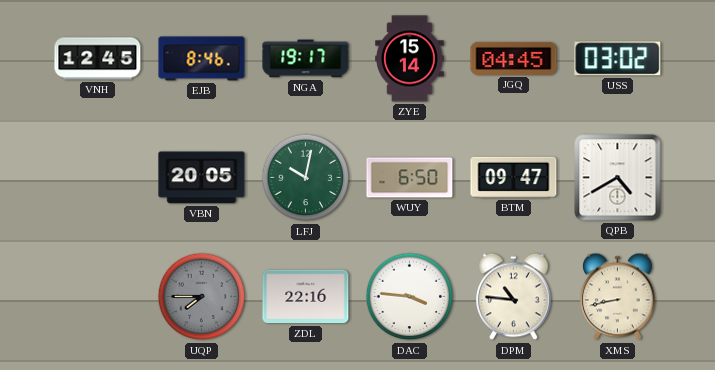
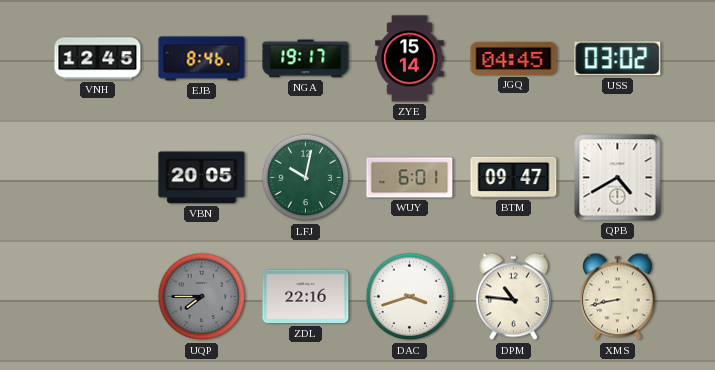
WUY: 6:50 -> 6:01 (410, 178)
DAC: 3:46 -> 3:42 (410, 297)
